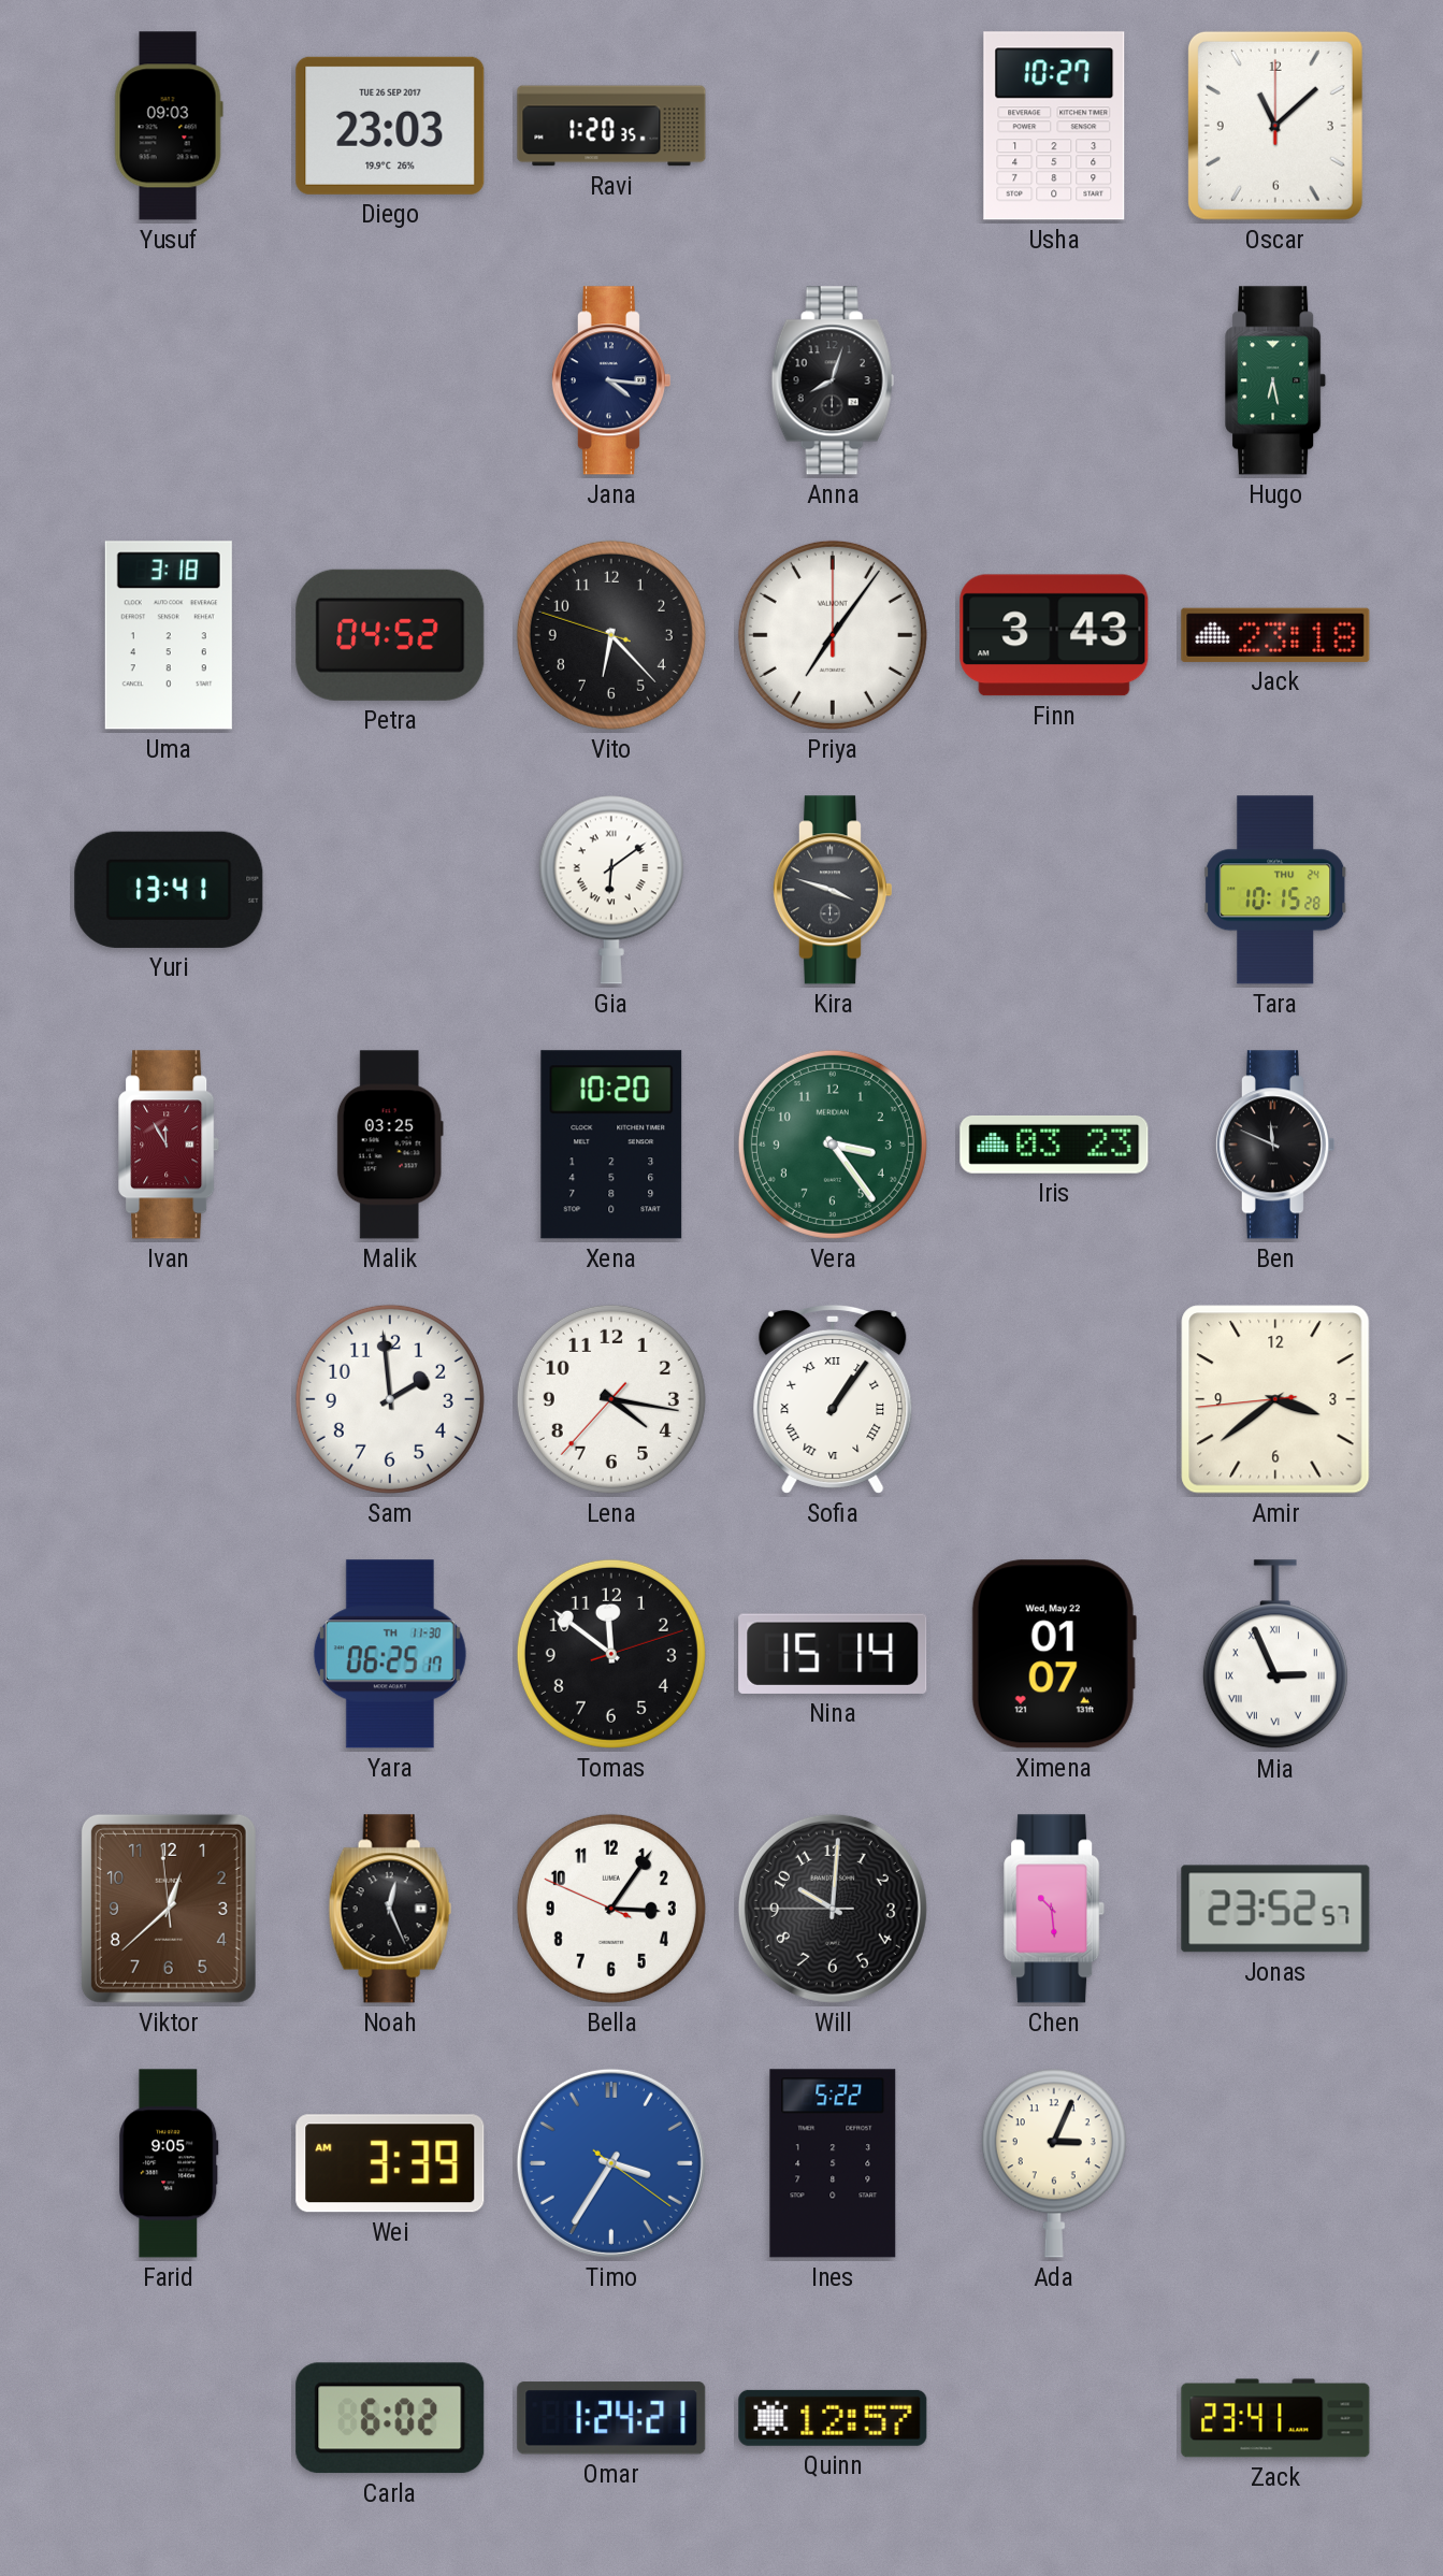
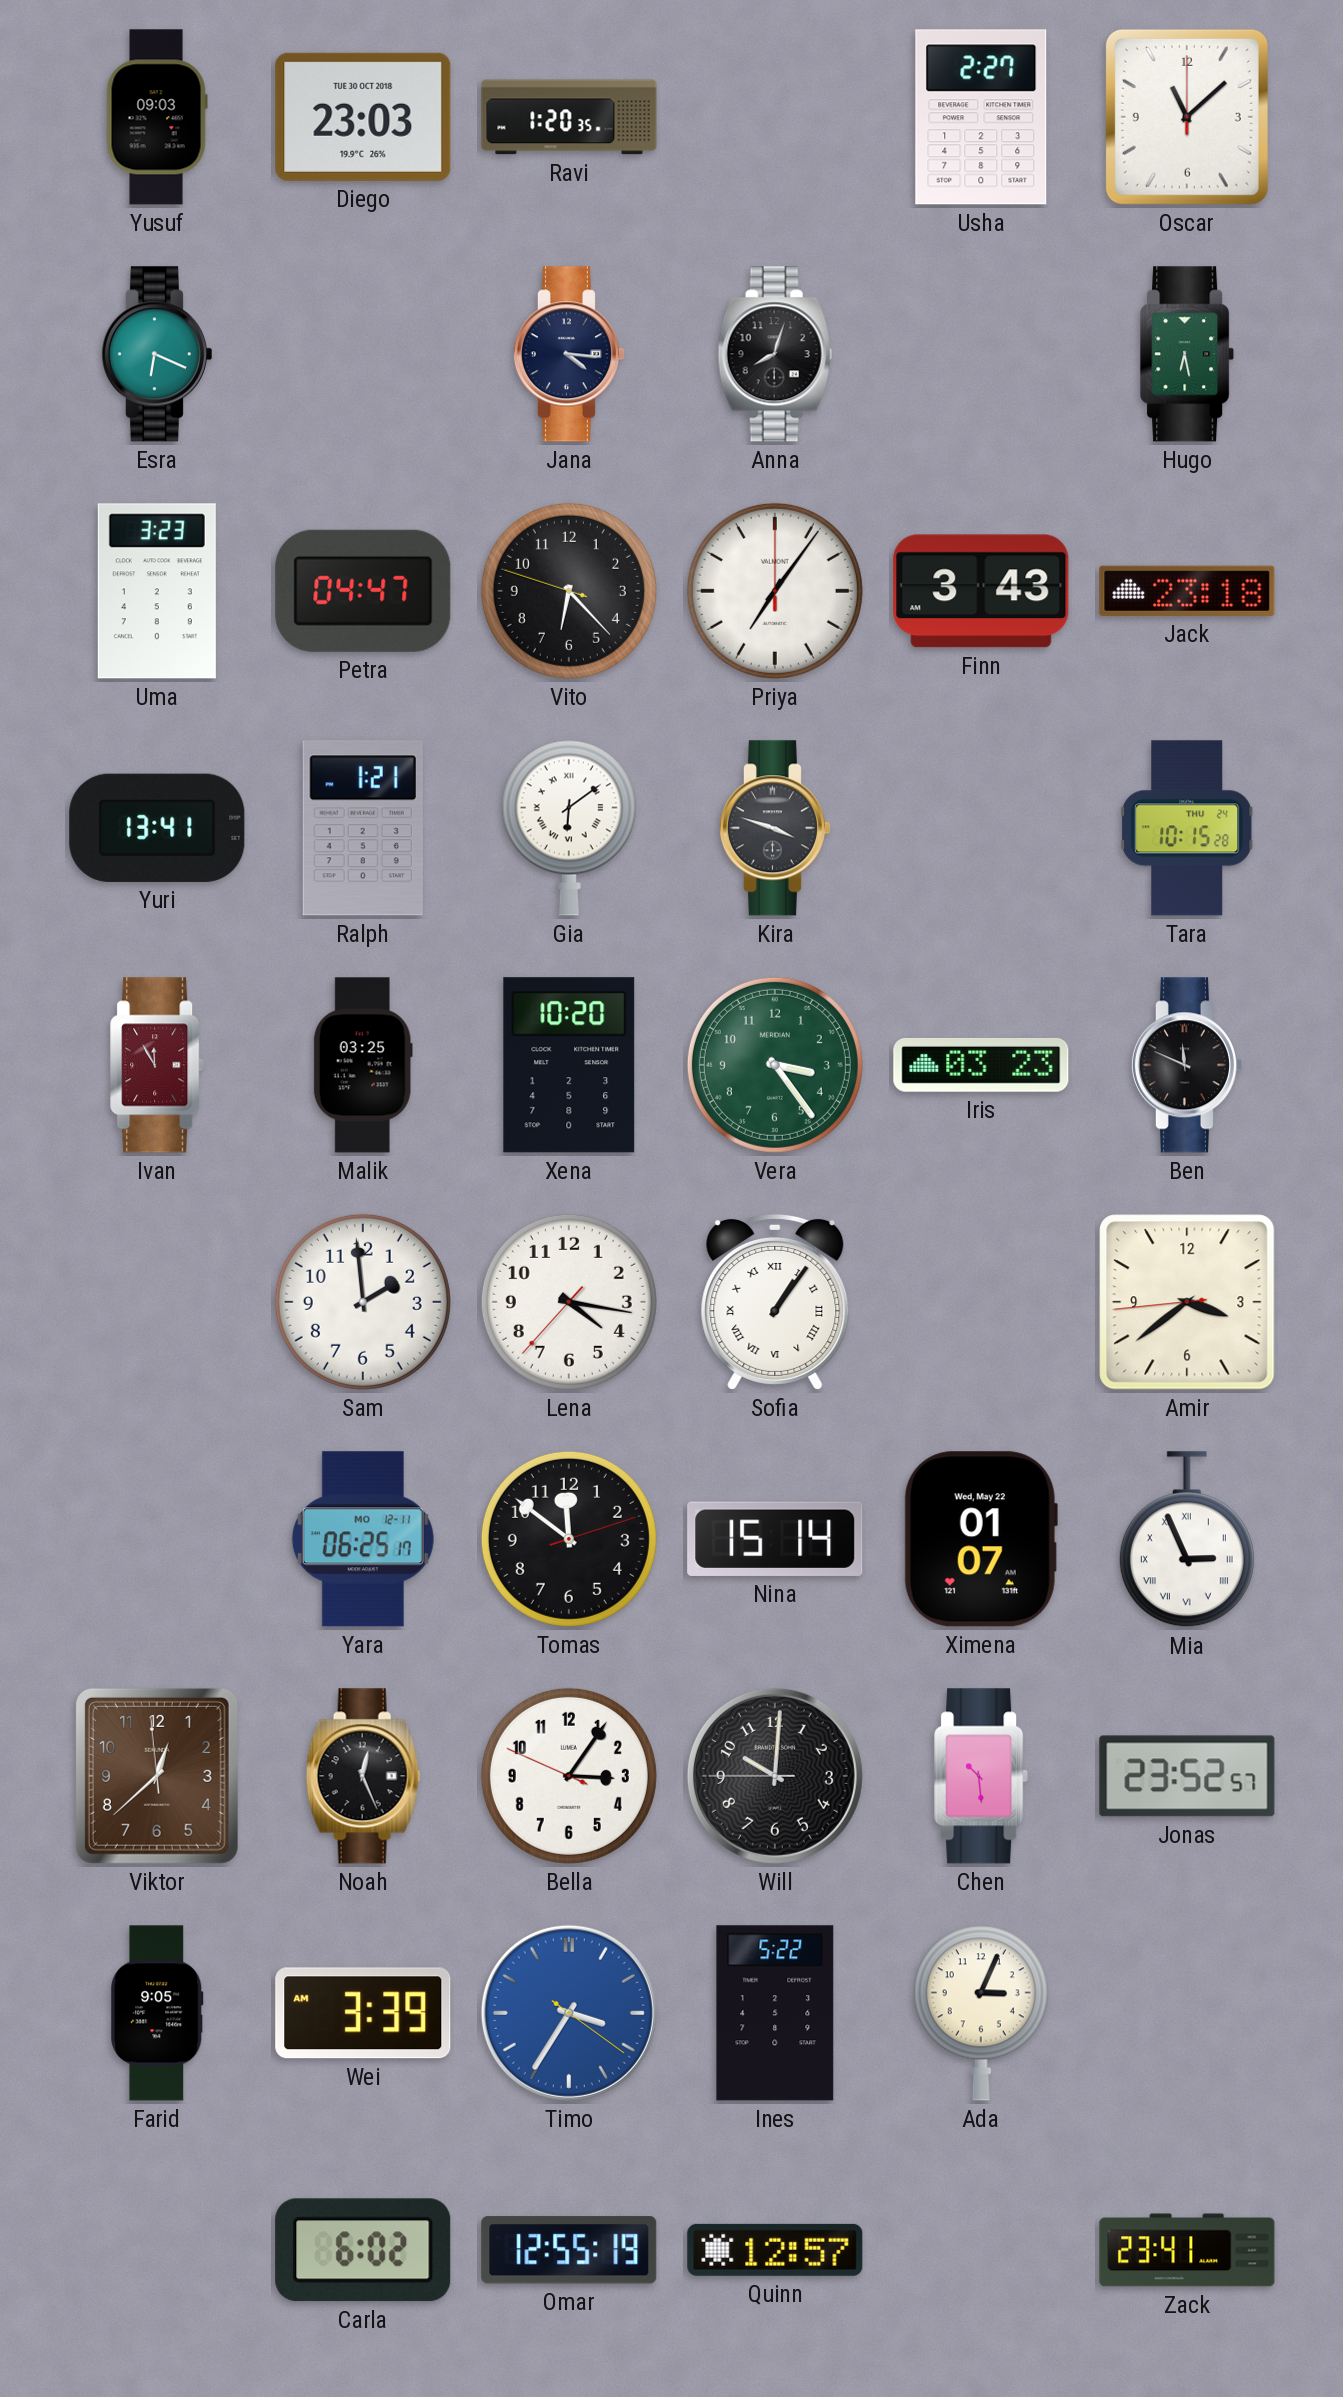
Diego date: TUE 26 SEP 2017 -> TUE 30 OCT 2018 (363, 117)
Usha: 10:27 -> 2:27 (981, 117)
Esra: none -> 6:19 (156, 354)
Uma: 3:18 -> 3:23 (157, 591)
Petra: 04:52 -> 04:47 (363, 591)
Ralph: none -> 1:21 (363, 828)
Yara date: TH 11-30 -> MO 12-11 (363, 1539)
Omar: 1:24 -> 12:55 (569, 2250)
